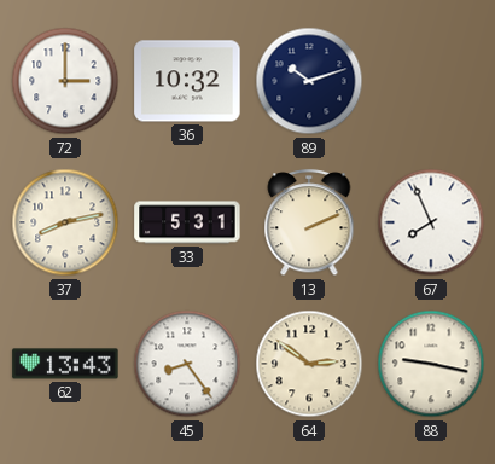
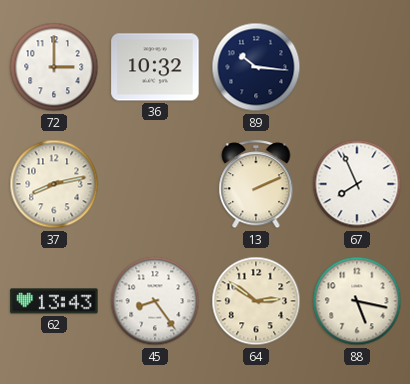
89: 10:12 -> 10:16 (256, 67)
33: 5:31 -> none (187, 222)
88: 9:17 -> 5:17 (357, 301)
